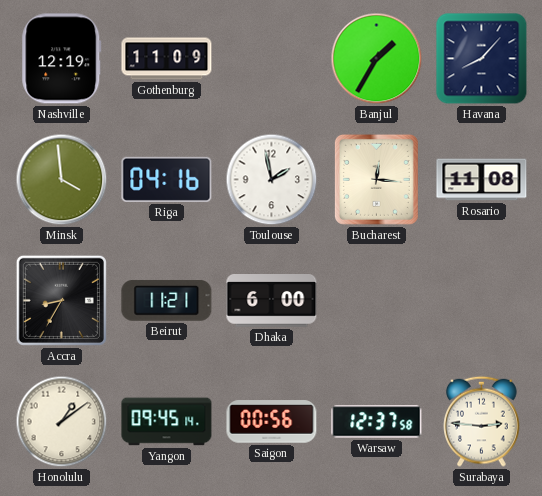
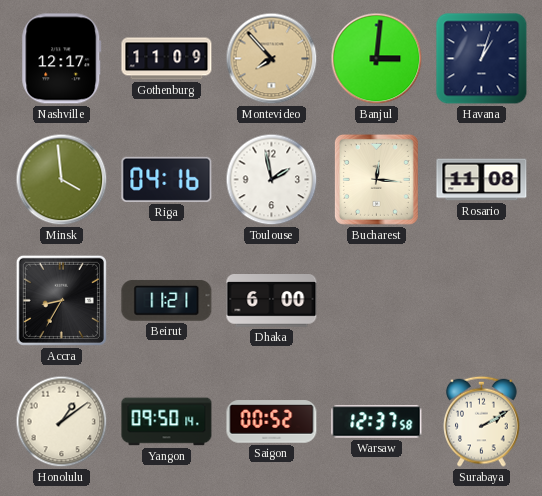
Nashville: 12:19 -> 12:17 (62, 59)
Montevideo: none -> 7:53 (272, 59)
Banjul: 1:35 -> 3:01 (377, 59)
Havana: 8:07 -> 1:03 (482, 59)
Yangon: 09:45 -> 09:50 (167, 422)
Saigon: 00:56 -> 00:52 (272, 422)
Surabaya: 2:46 -> 2:10 (482, 421)
